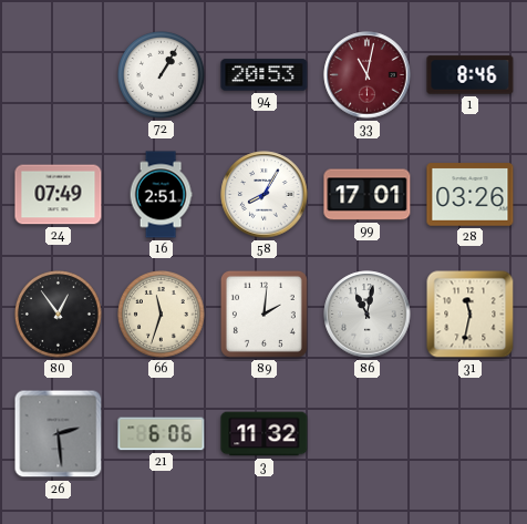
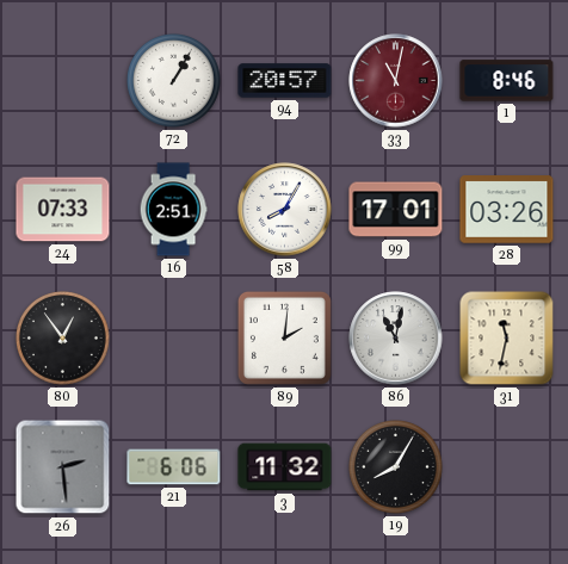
94: 20:53 -> 20:57 (285, 81)
24: 07:49 -> 07:33 (63, 210)
66: 11:33 -> none (162, 315)
19: none -> 8:05 (396, 467)
